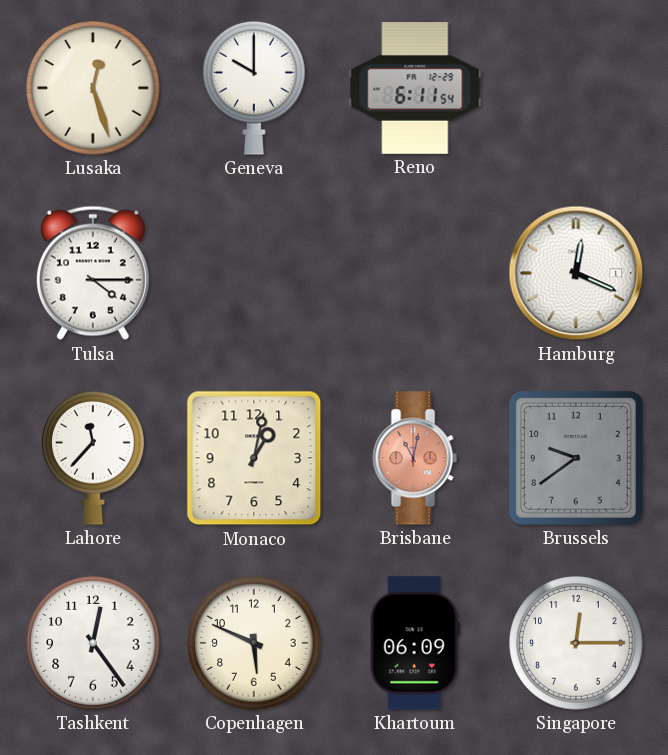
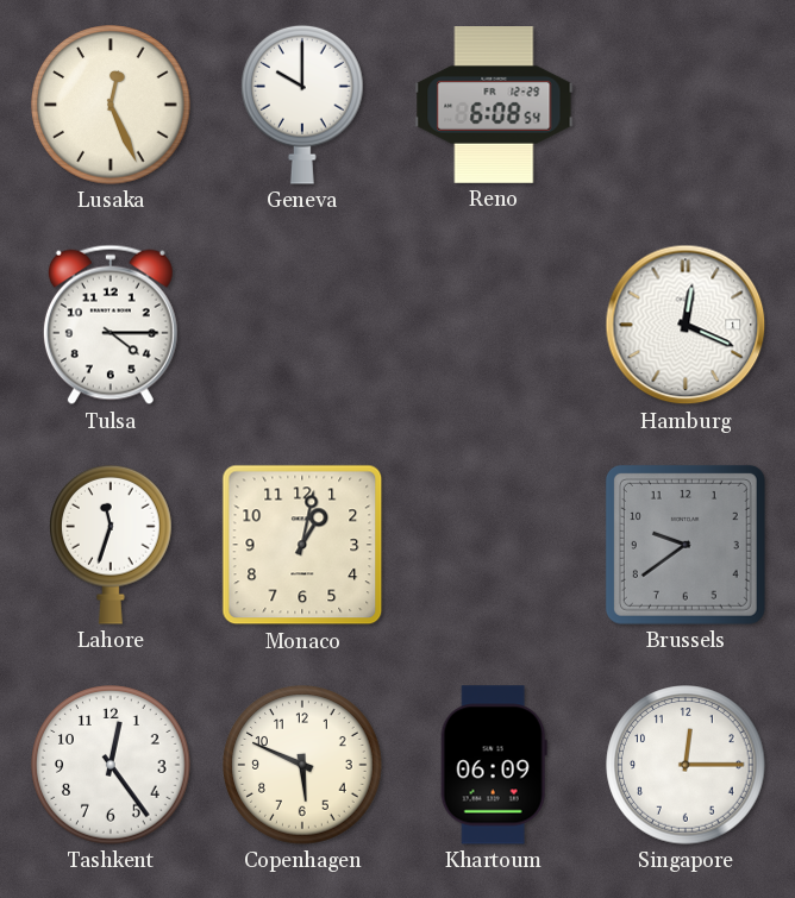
Lusaka: 12:27 -> 12:26 (111, 105)
Reno: 6:11 -> 6:08 (494, 106)
Lahore: 11:37 -> 11:33 (111, 545)
Brisbane: 11:02 -> none (415, 458)
